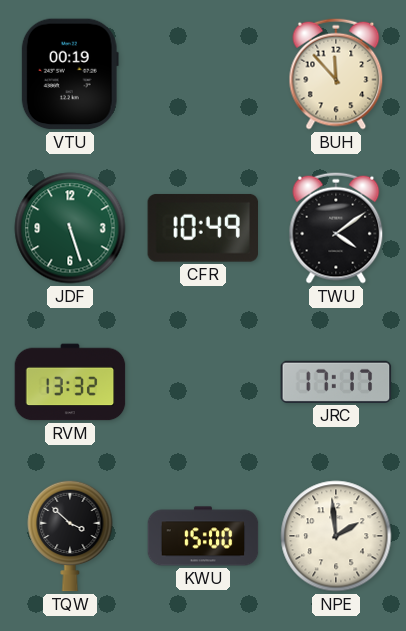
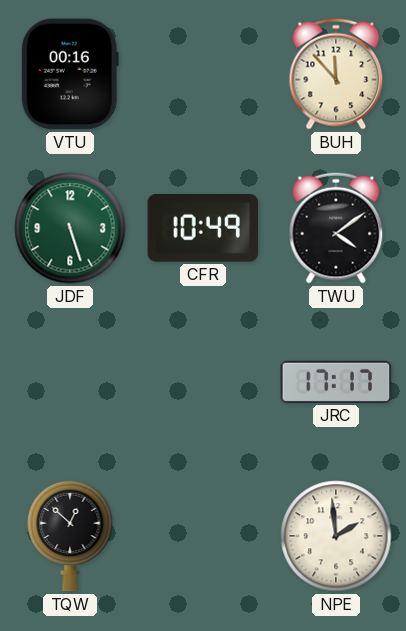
VTU: 00:19 -> 00:16 (70, 74)
RVM: 13:32 -> none (70, 382)
TQW: 3:52 -> 12:52 (70, 536)
KWU: 15:00 -> none (203, 536)
